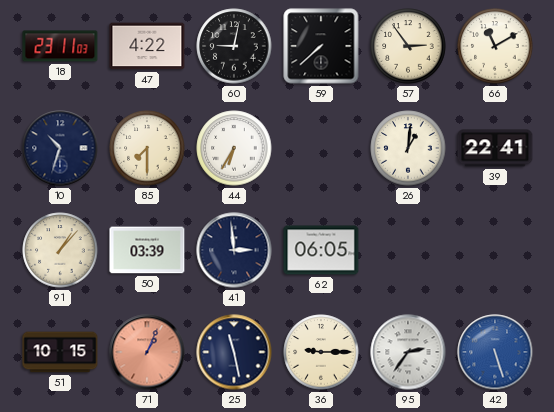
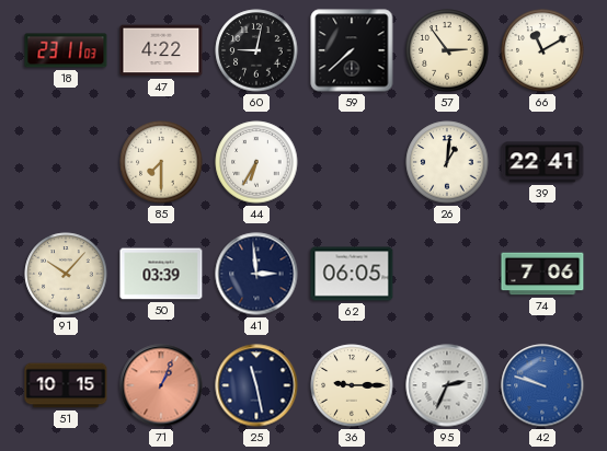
10: 10:33 -> none (60, 148)
91: 1:07 -> 10:07 (66, 274)
74: none -> 7:06 (542, 274)
95: 2:36 -> 2:34 (447, 385)
42: 5:27 -> 9:48 (542, 385)
